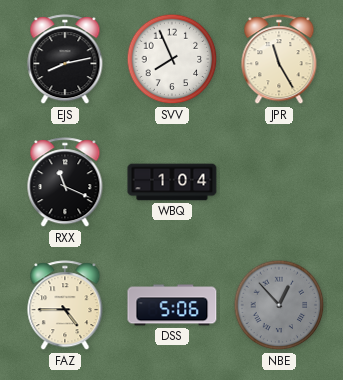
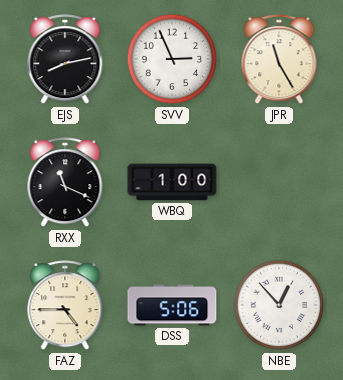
SVV: 7:56 -> 2:56 (172, 59)
WBQ: 1:04 -> 1:00 (172, 182)
NBE dial: grey -> white (279, 305)
